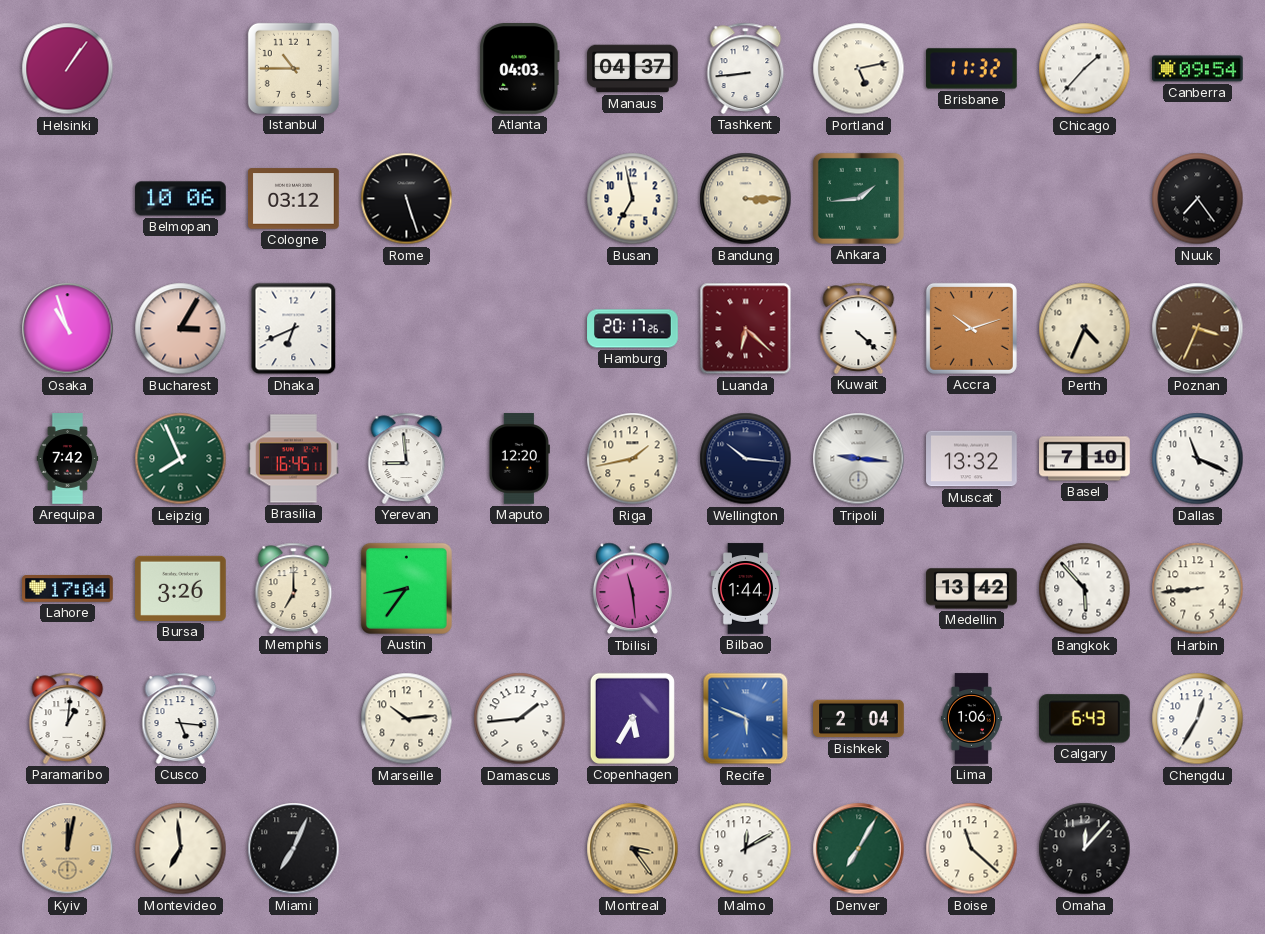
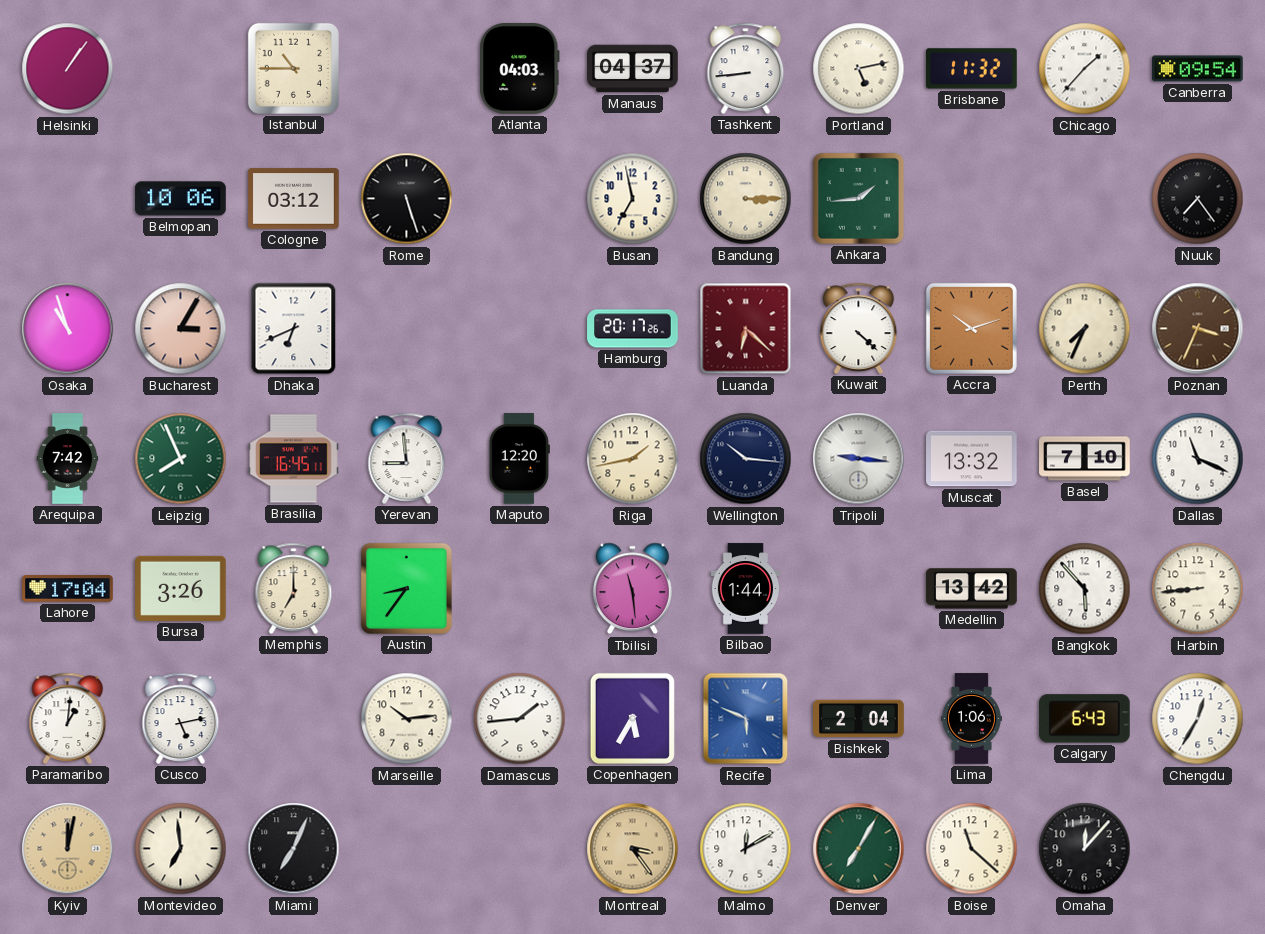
Perth: 4:34 -> 7:34 (1085, 329)
Cusco: 5:16 -> 5:13 (181, 718)
